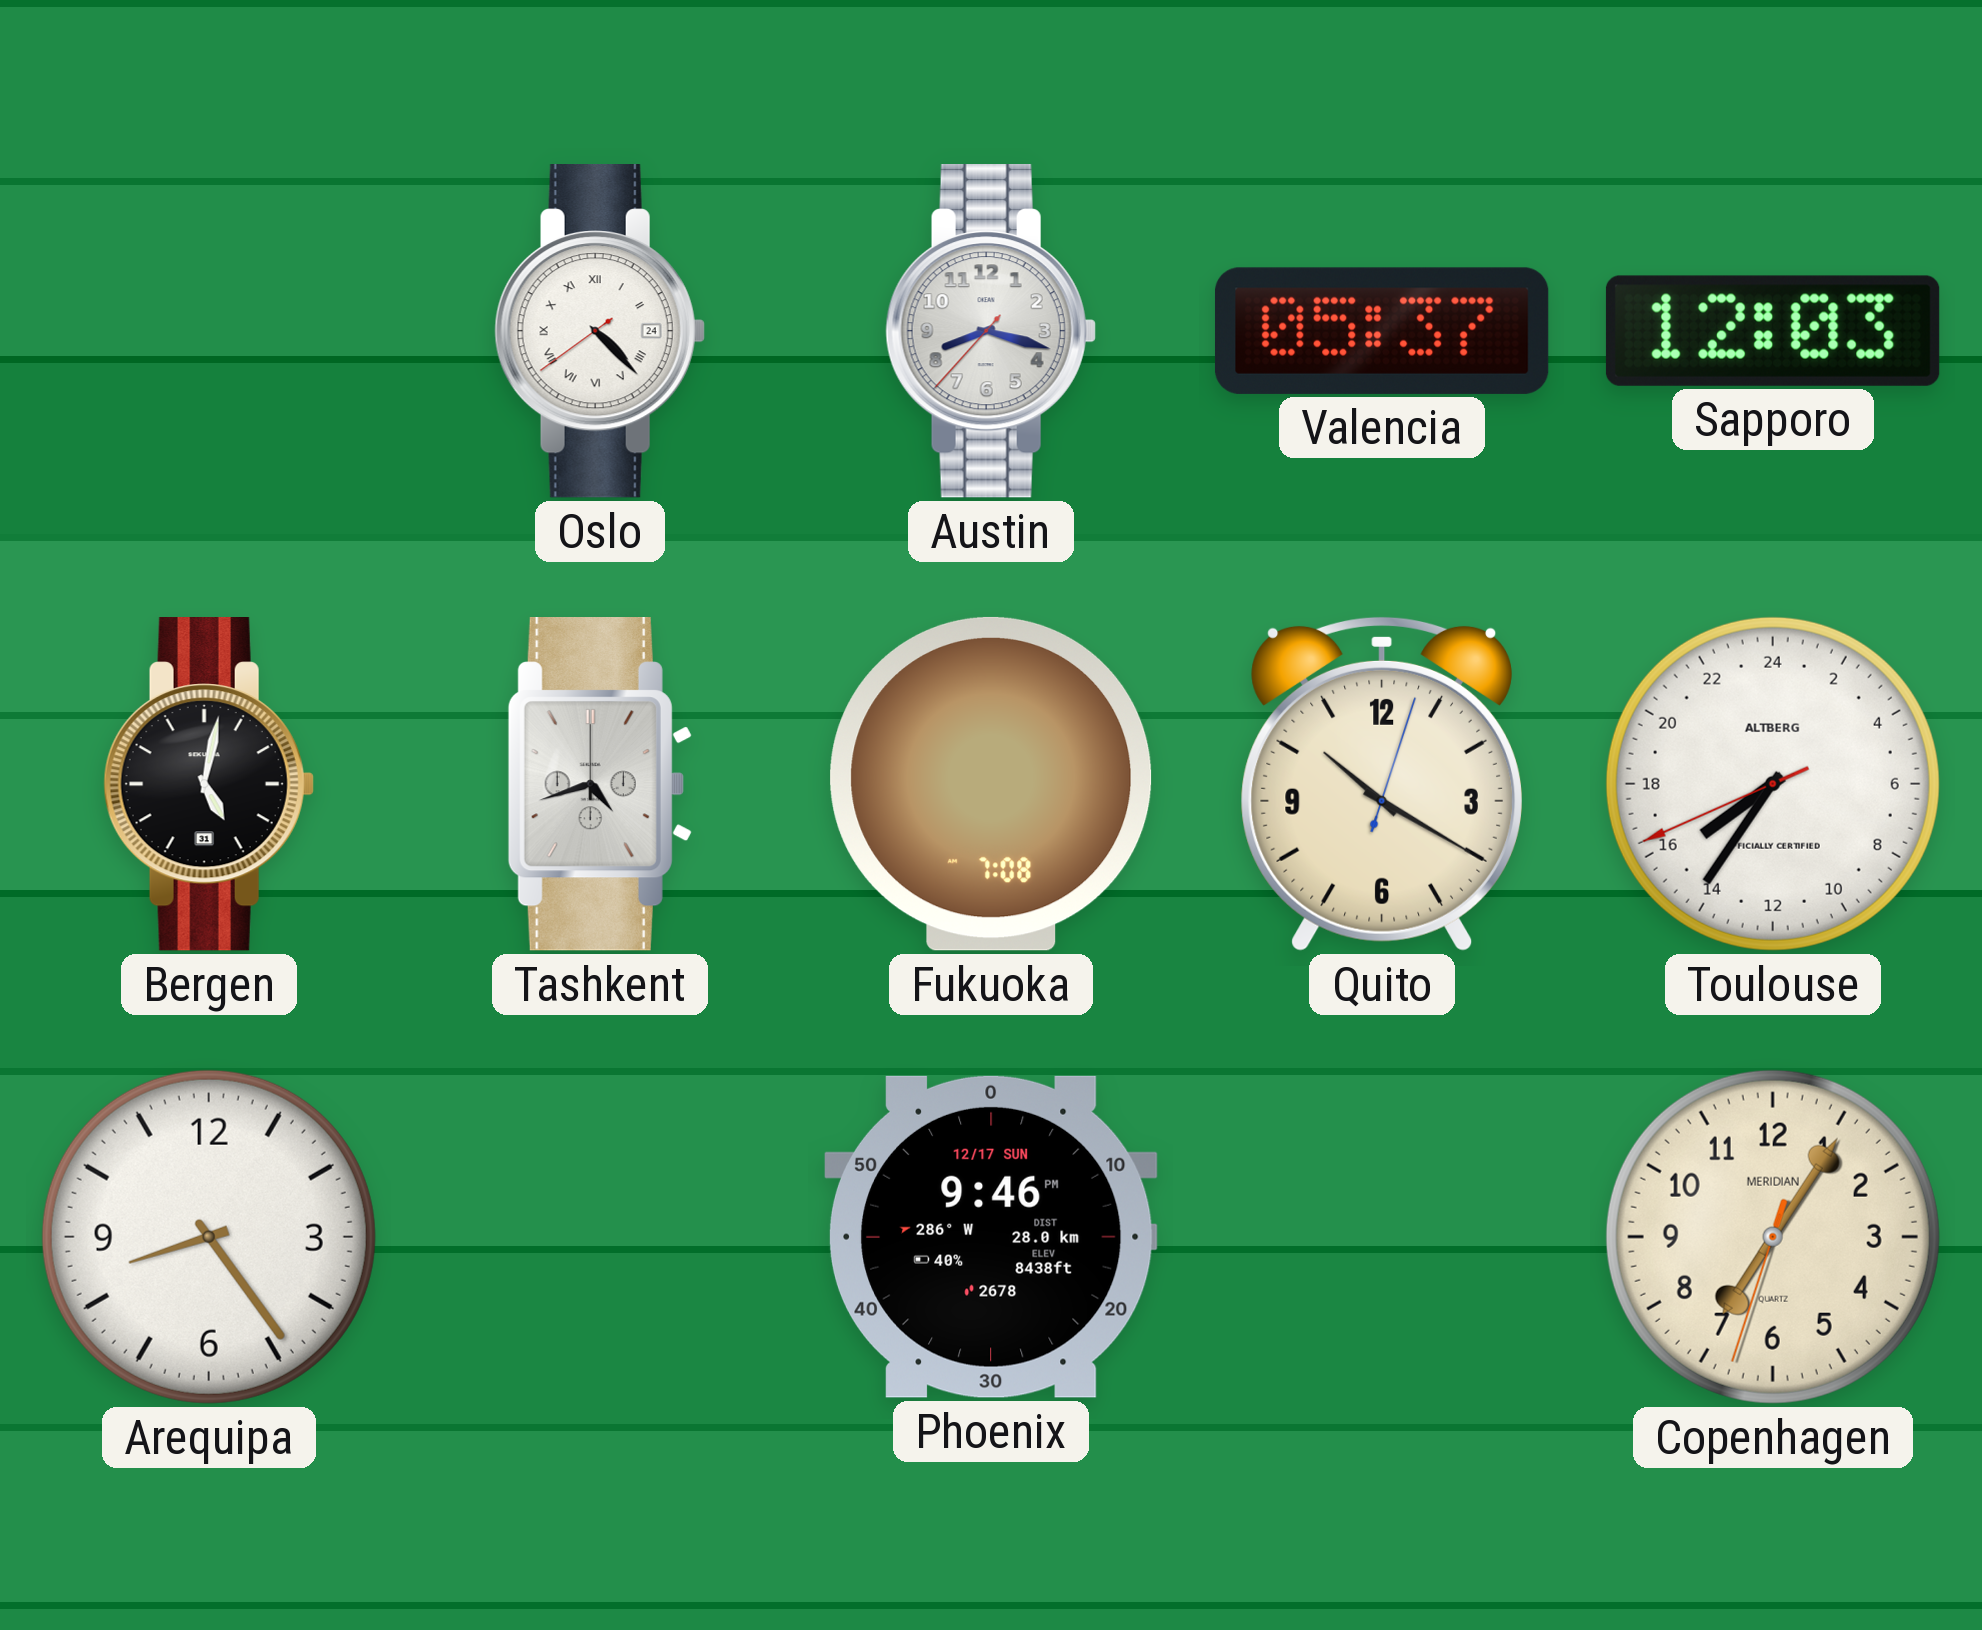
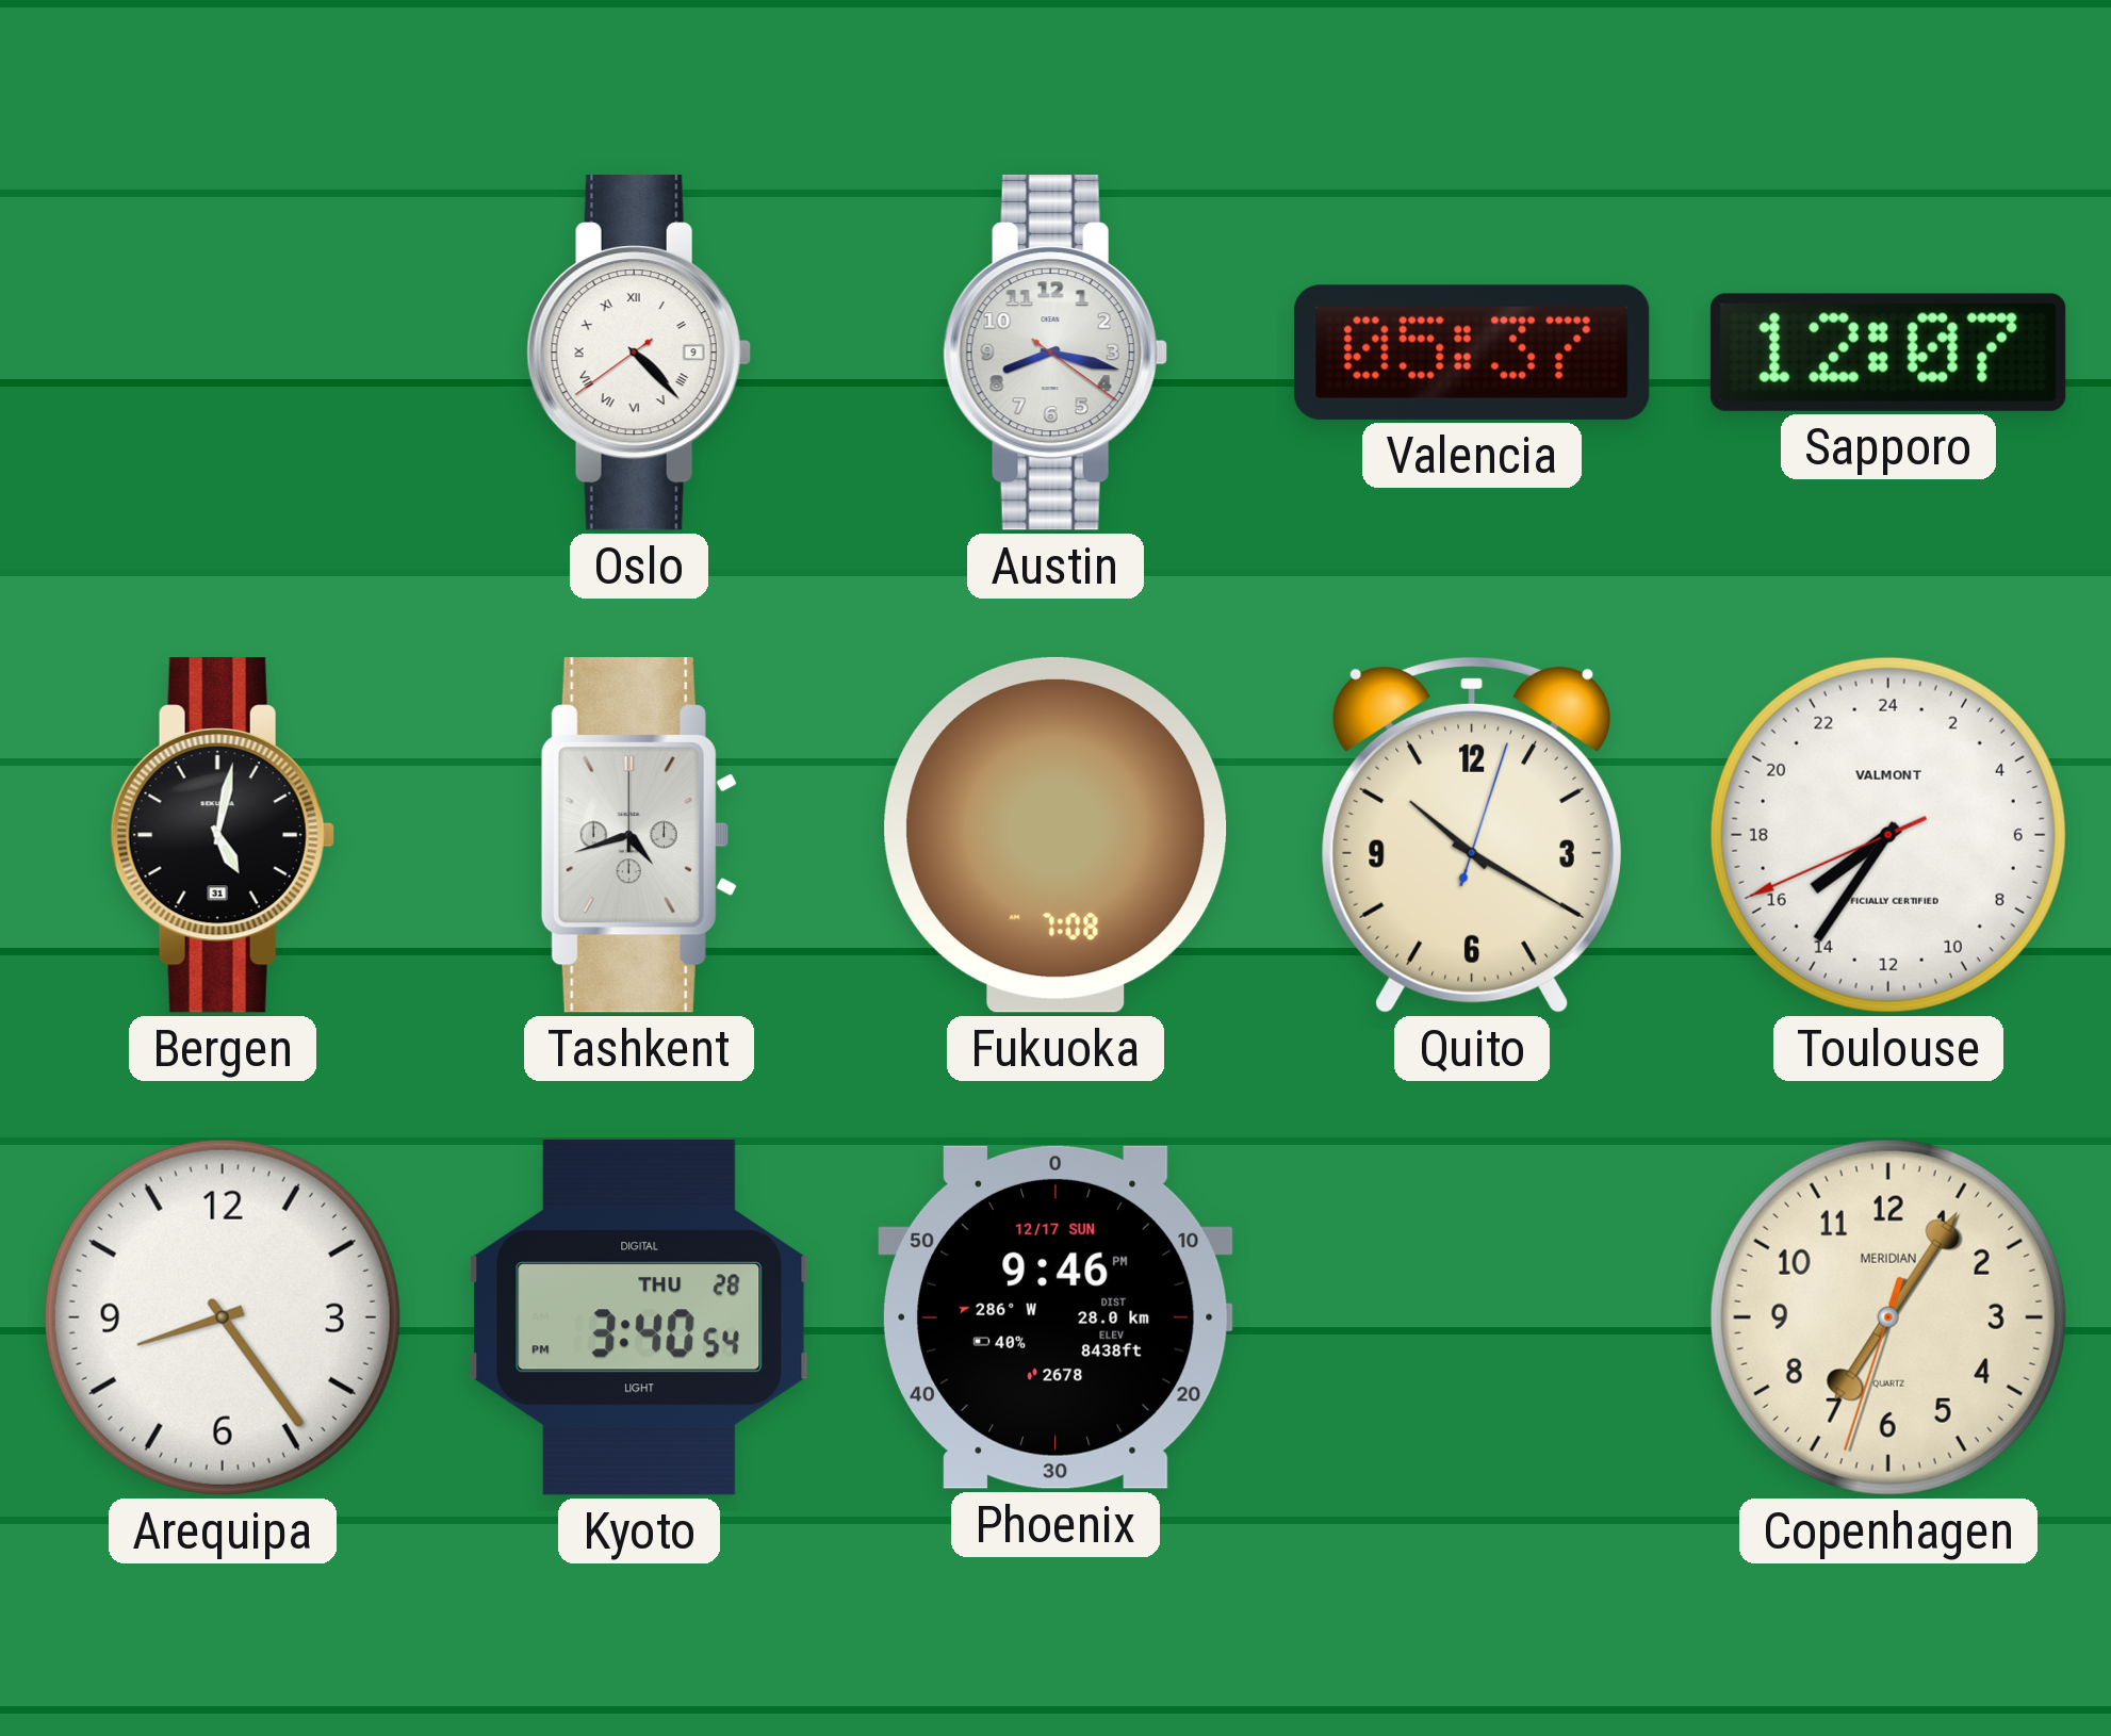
Oslo date: 24 -> 9 (639, 354)
Austin: 8:17:37 -> 8:17:21 (1055, 354)
Sapporo: 12:03 -> 12:07 (1888, 353)
Toulouse brand: ALTBERG -> VALMONT (1888, 835)
Kyoto: none -> 3:40 (639, 1317)
